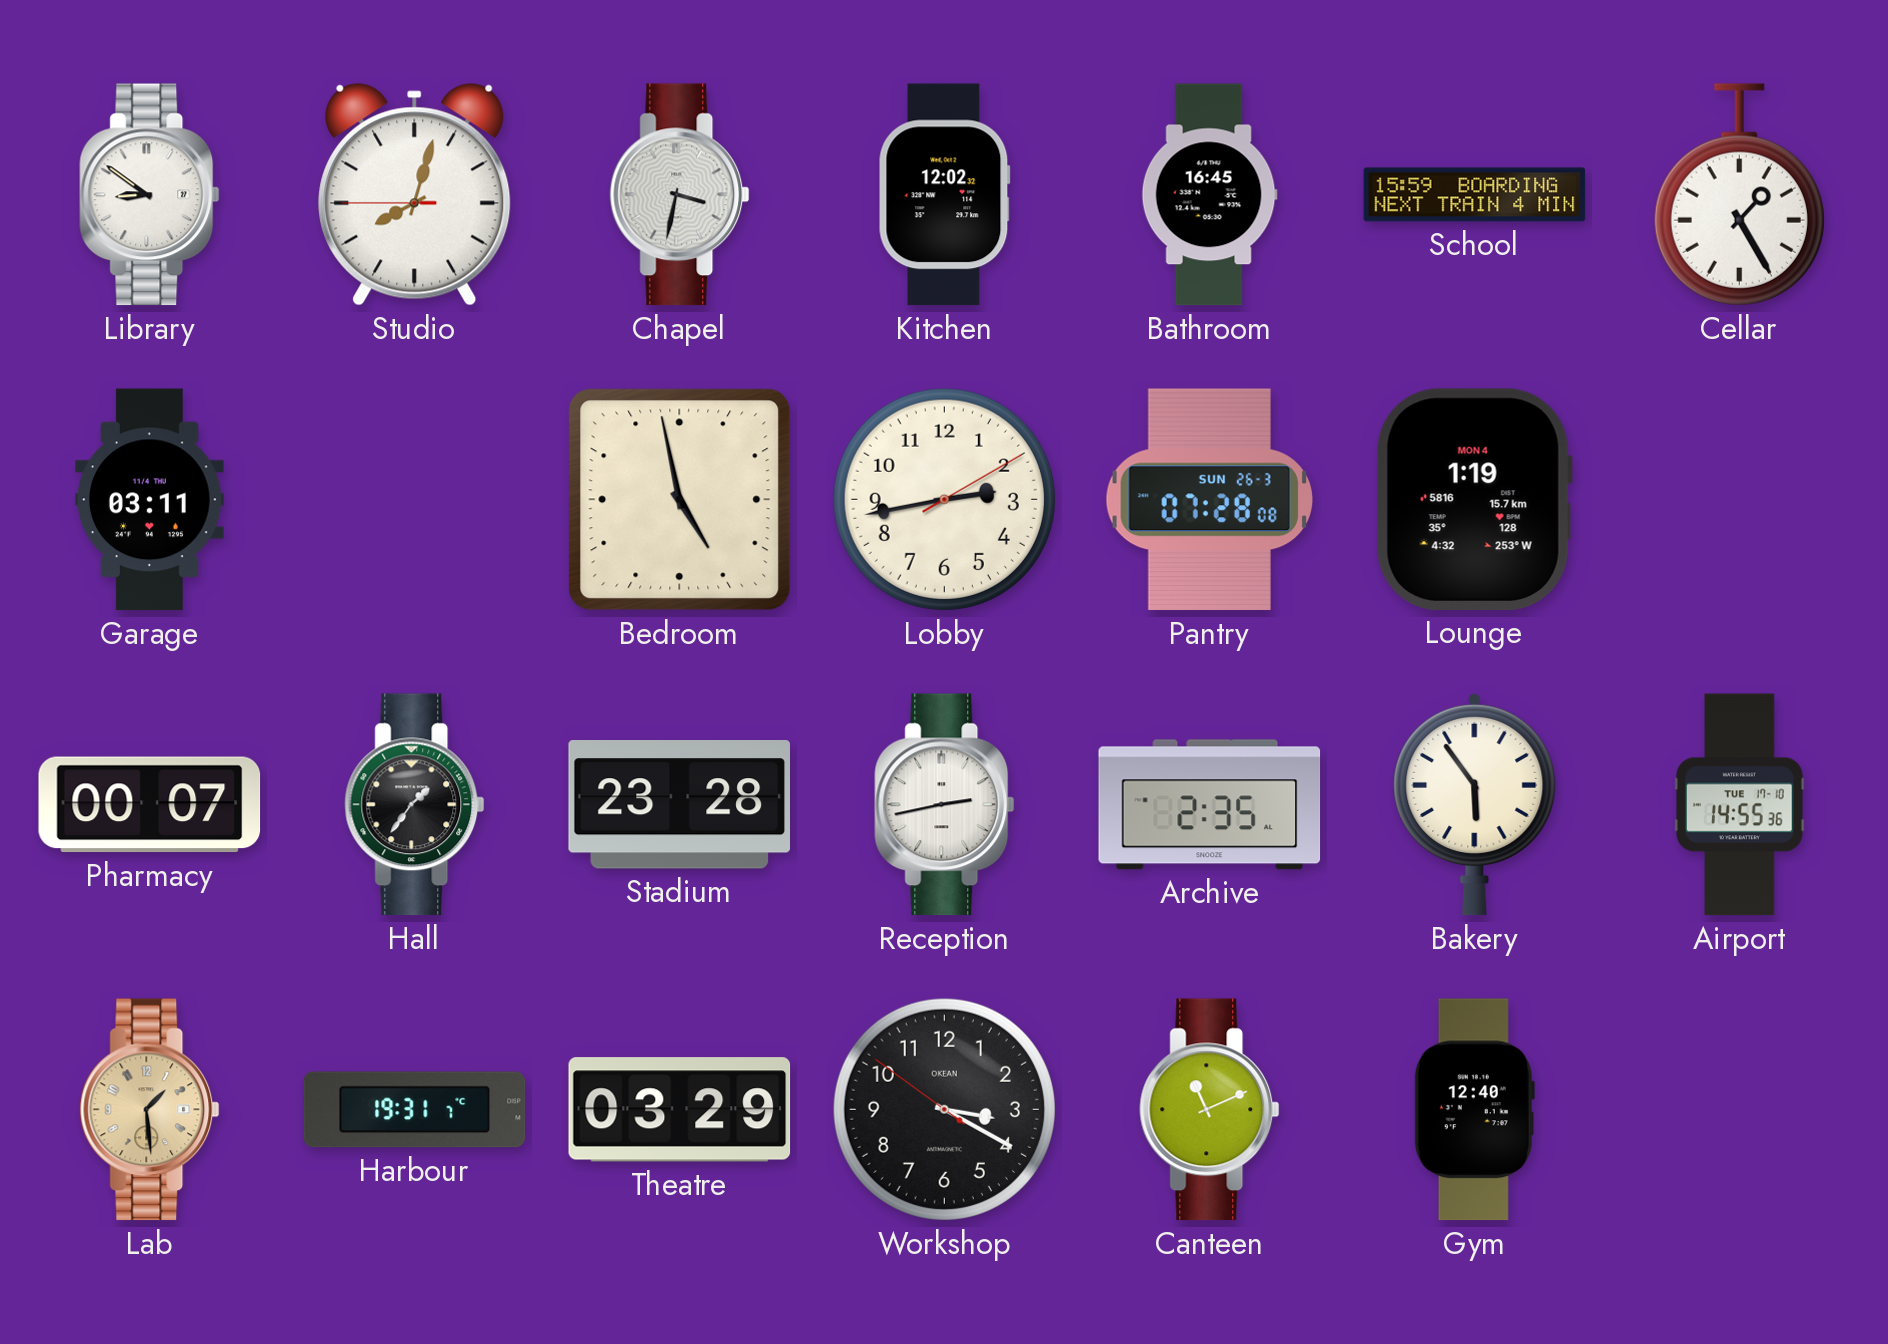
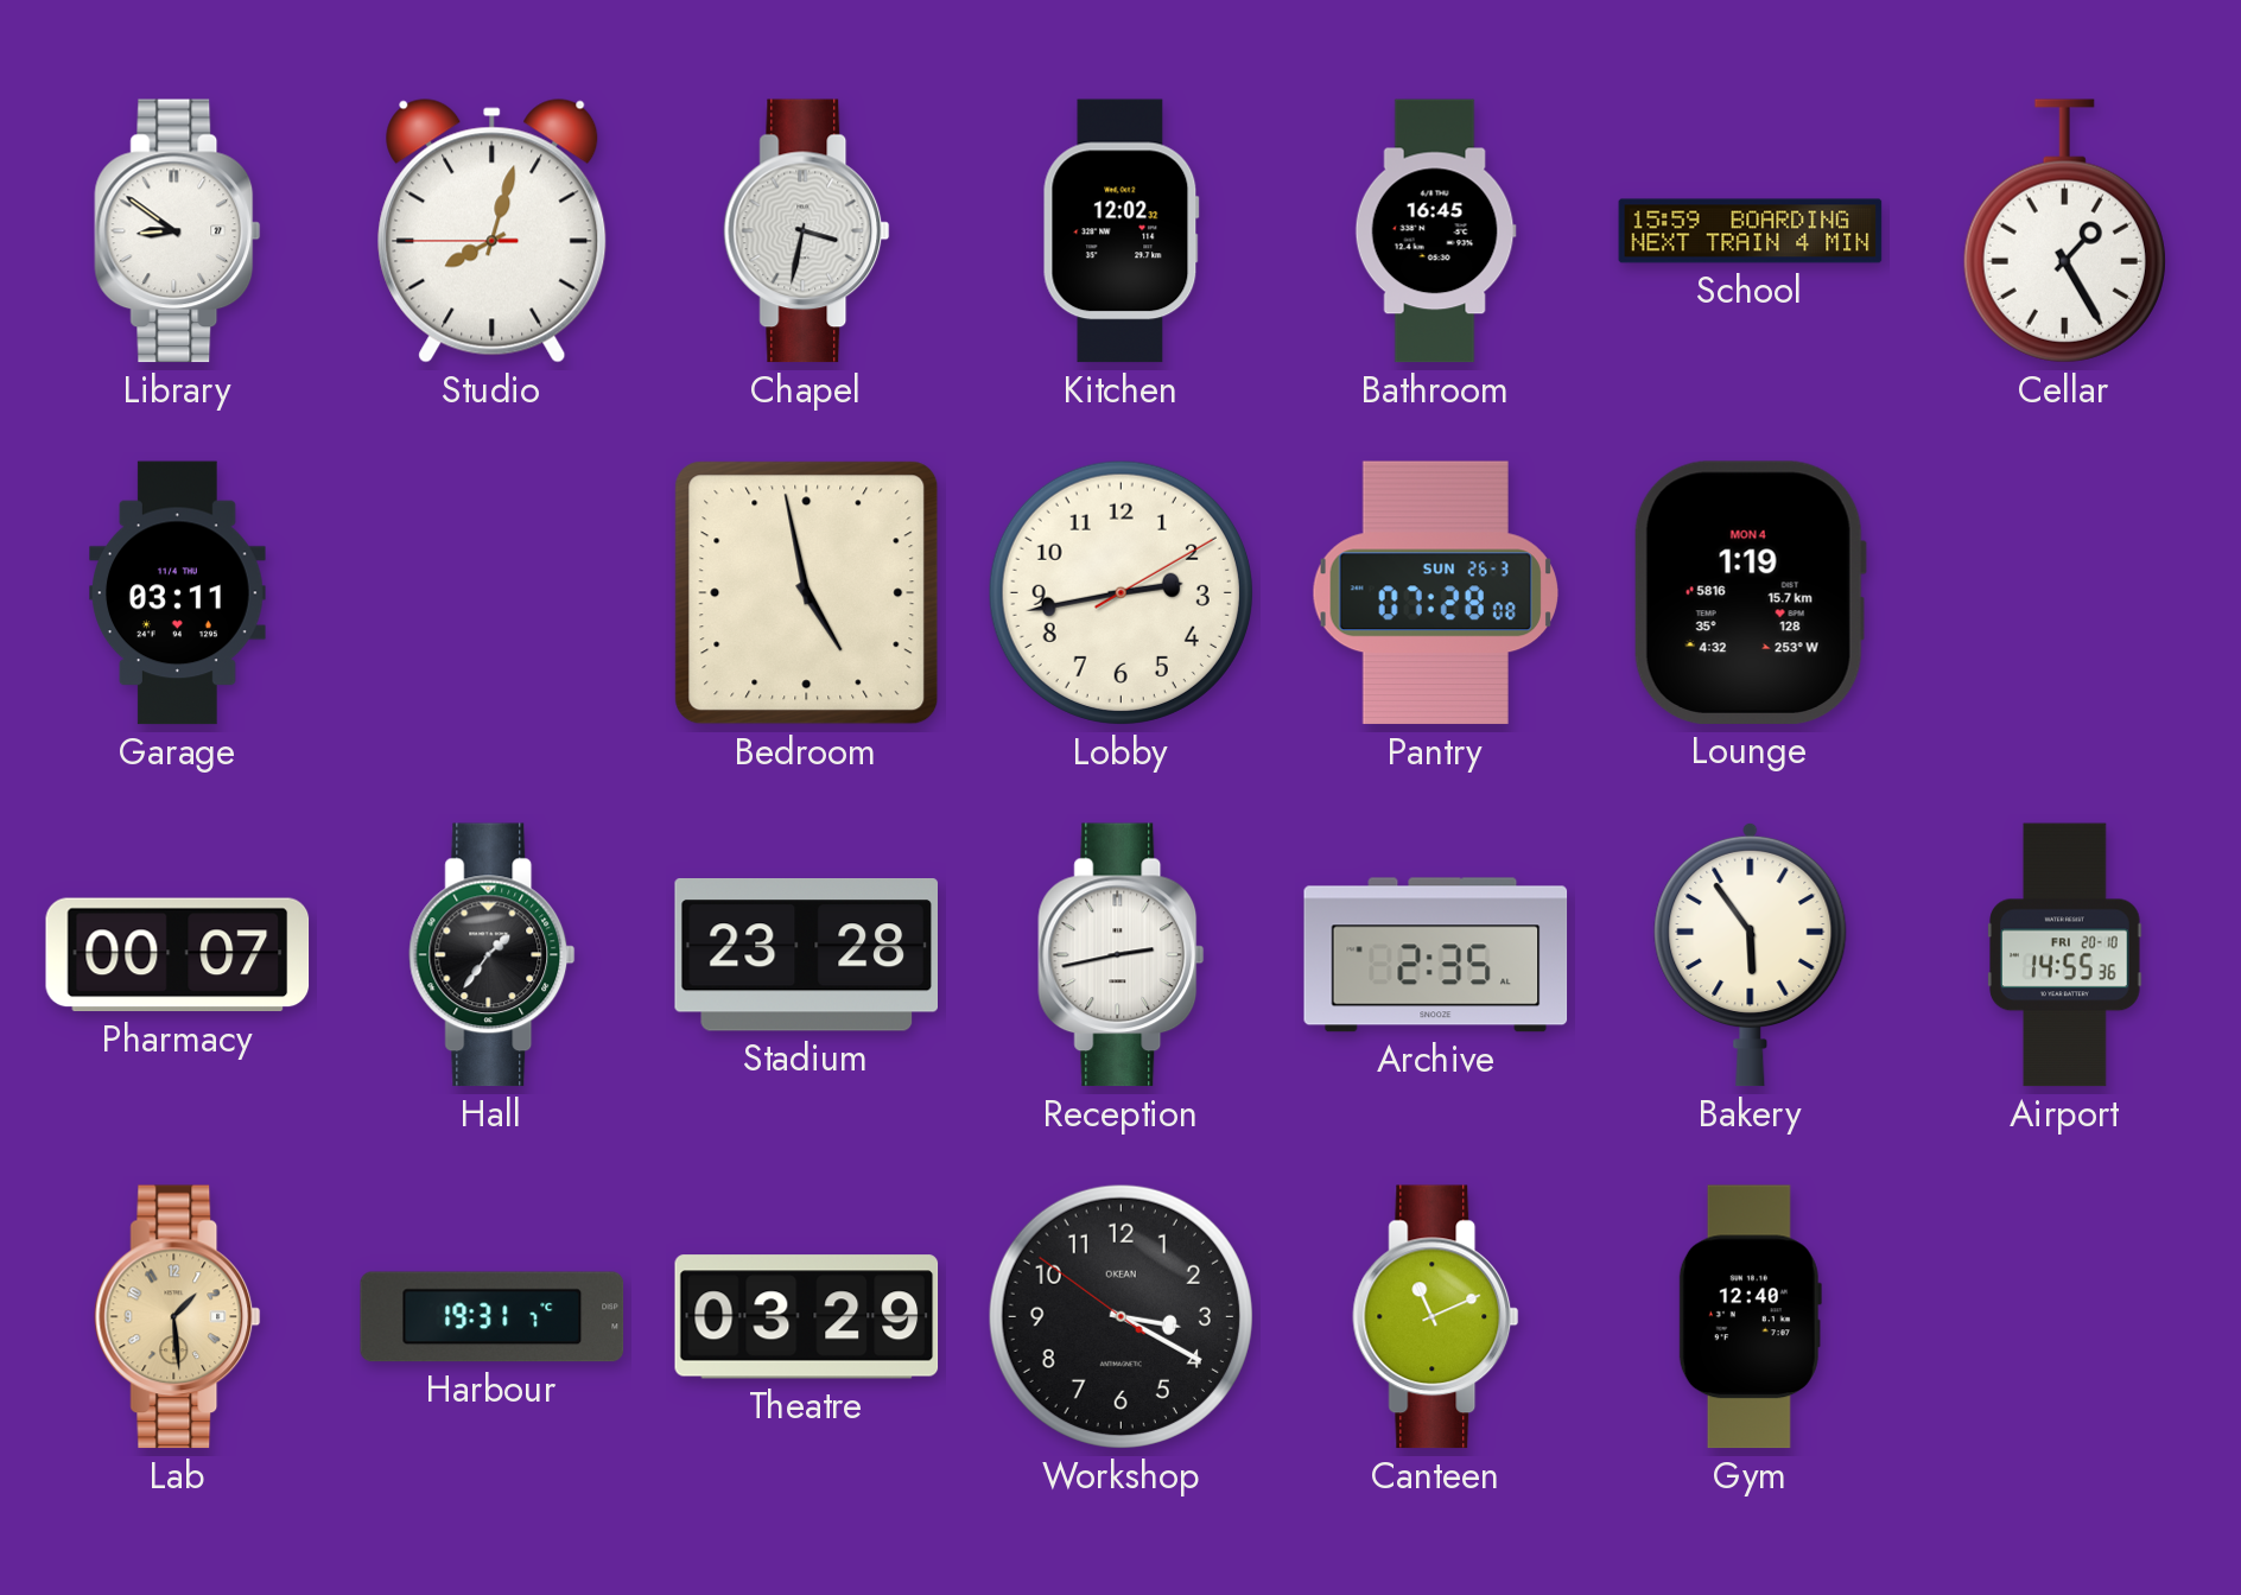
Airport date: TUE 17-10 -> FRI 20-10 (2065, 955)
